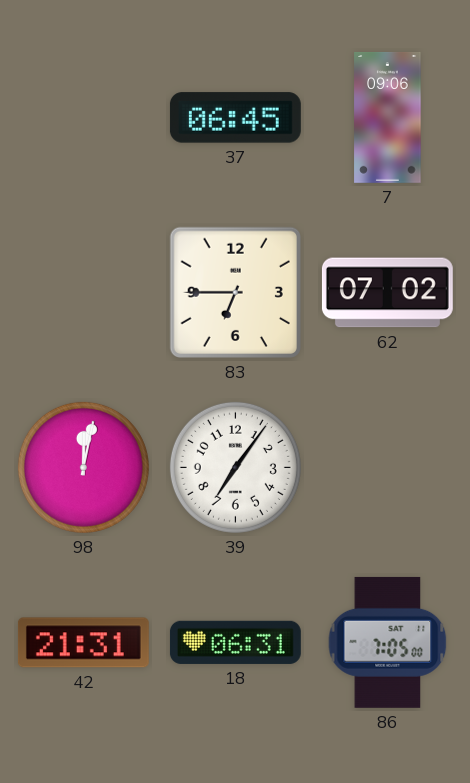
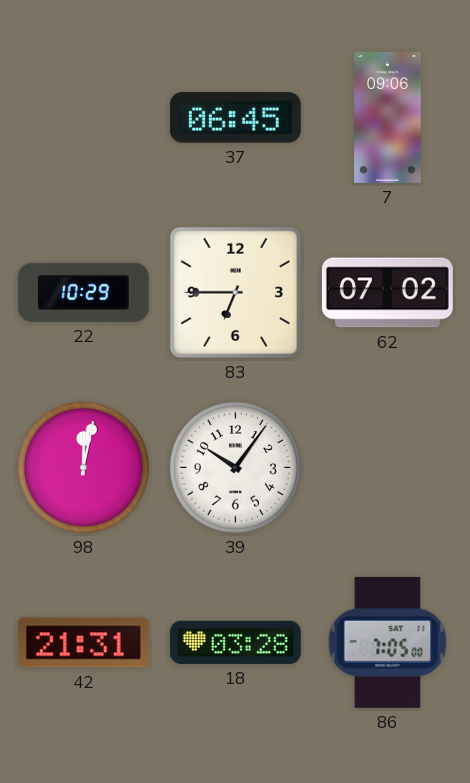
22: none -> 10:29 (83, 292)
39: 7:06 -> 10:06 (235, 467)
18: 06:31 -> 03:28 (235, 642)
